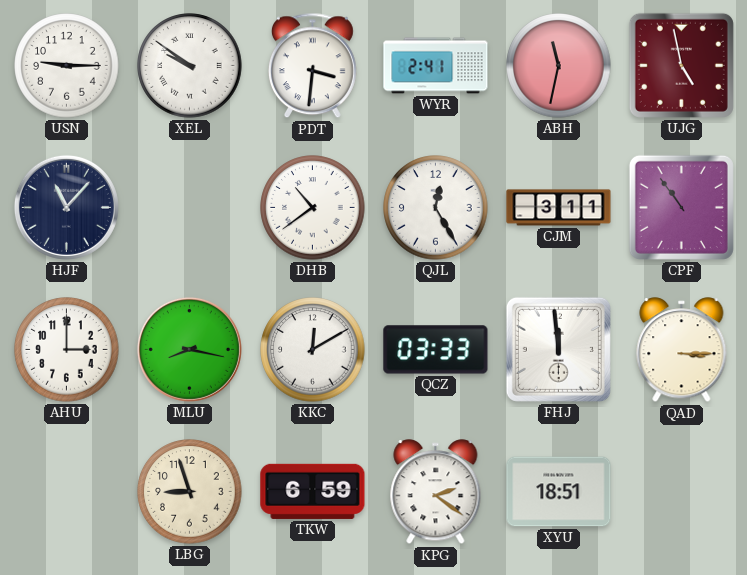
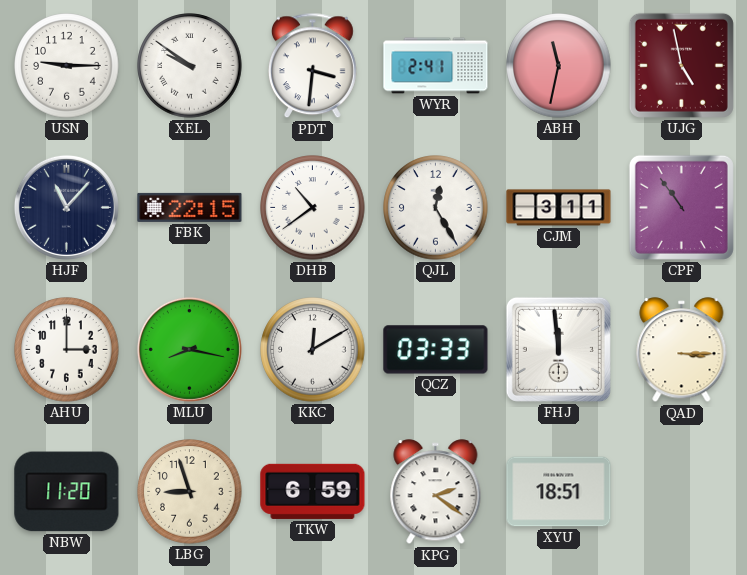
FBK: none -> 22:15 (190, 207)
NBW: none -> 11:20 (67, 492)
